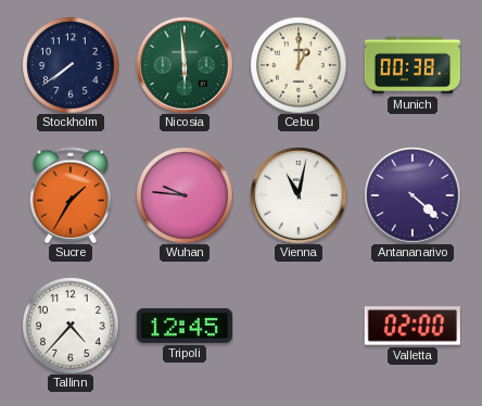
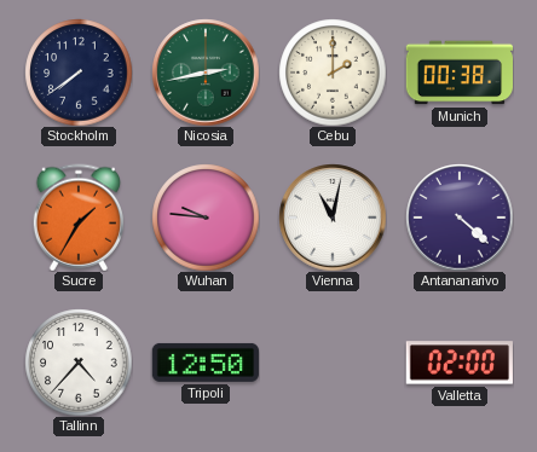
Nicosia: 5:59 -> 2:43 (206, 73)
Cebu: 1:00 -> 2:00 (333, 73)
Tripoli: 12:45 -> 12:50 (206, 363)
